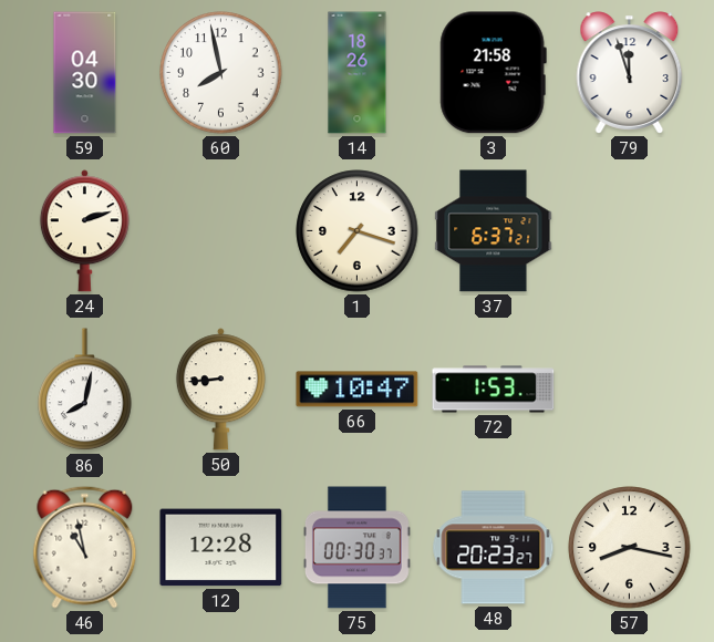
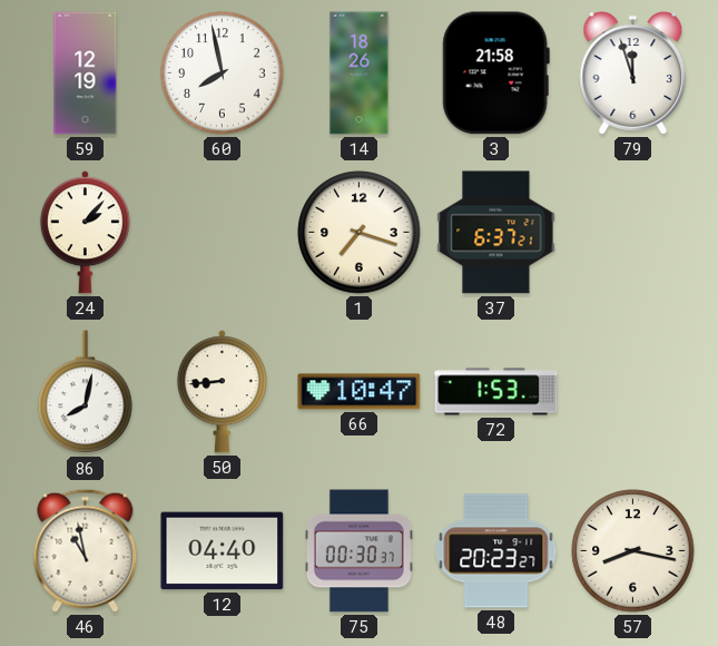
59: 04:30 -> 12:19 (86, 74)
24: 2:12 -> 2:07 (85, 233)
12: 12:28 -> 04:40 (223, 551)
